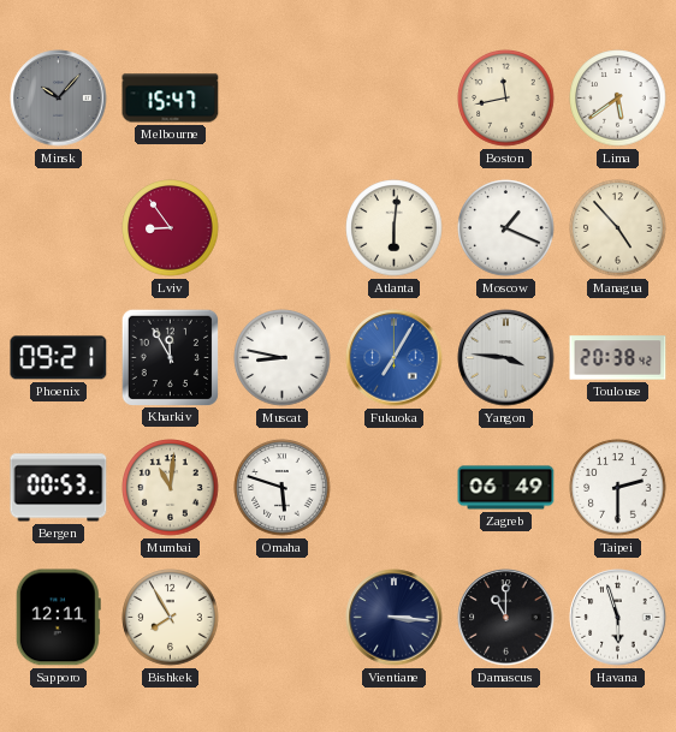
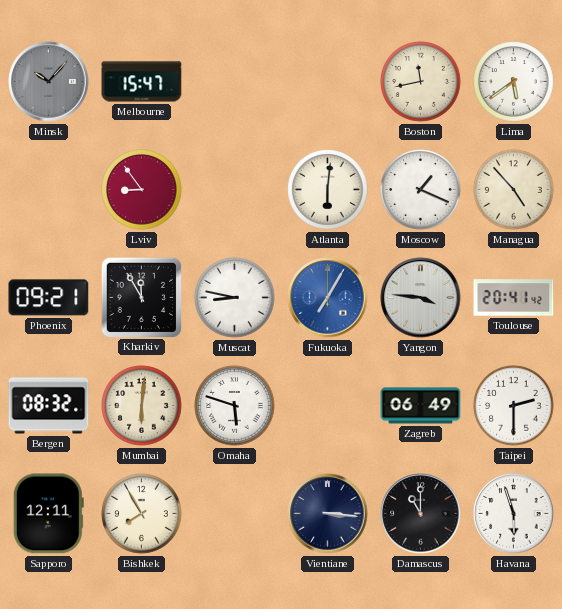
Toulouse: 20:38 -> 20:41 (514, 298)
Bergen: 00:53 -> 08:32 (49, 406)
Mumbai: 11:01 -> 6:01 (142, 406)
